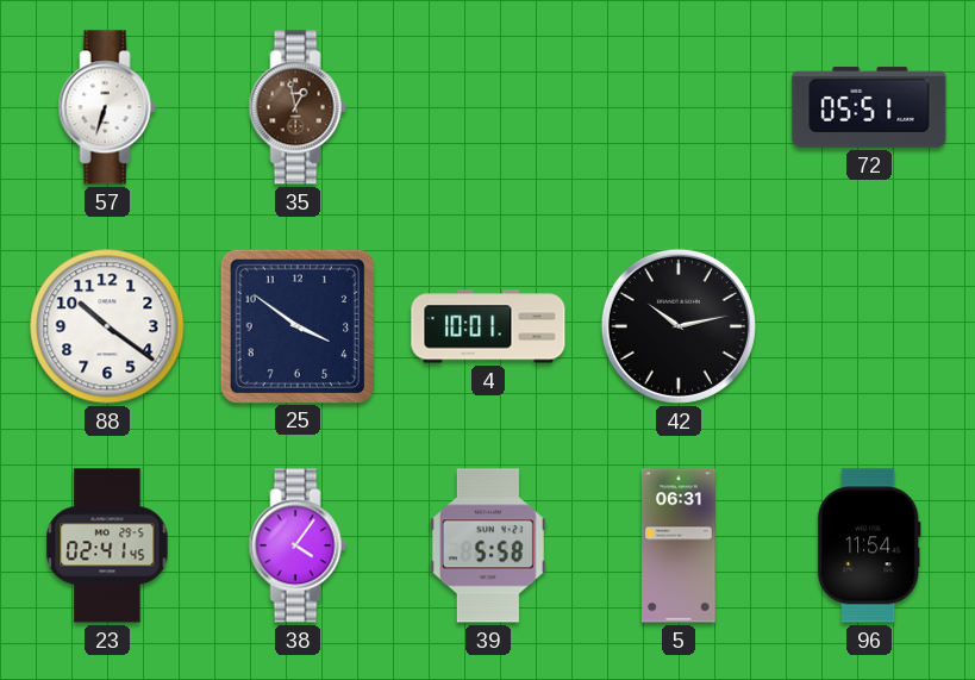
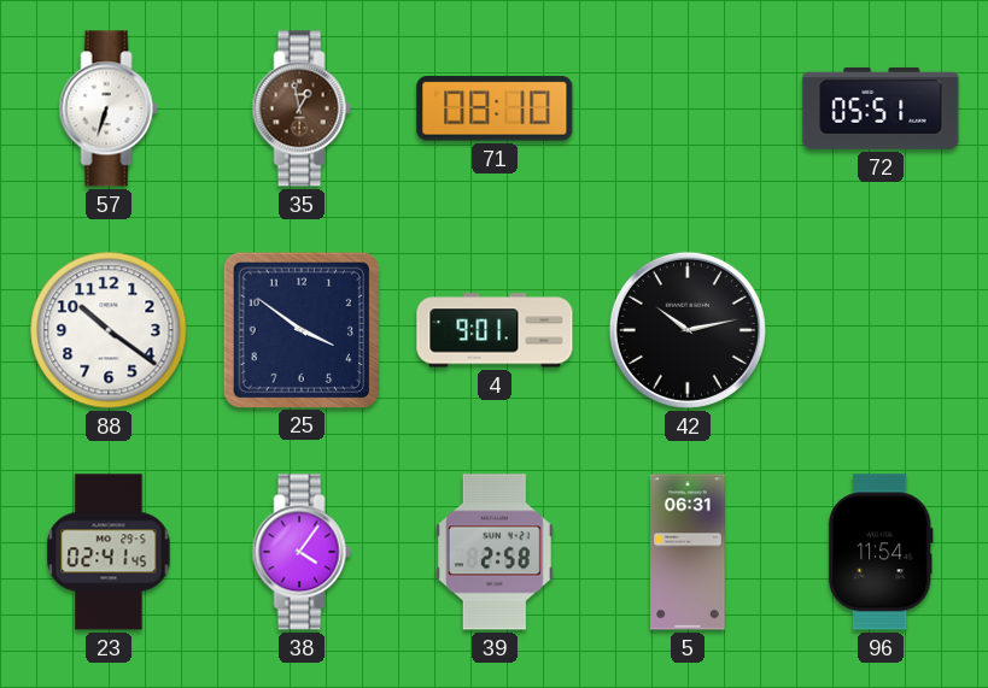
71: none -> 08:10 (495, 108)
4: 10:01 -> 9:01 (495, 330)
39: 5:58 -> 2:58 (495, 552)
